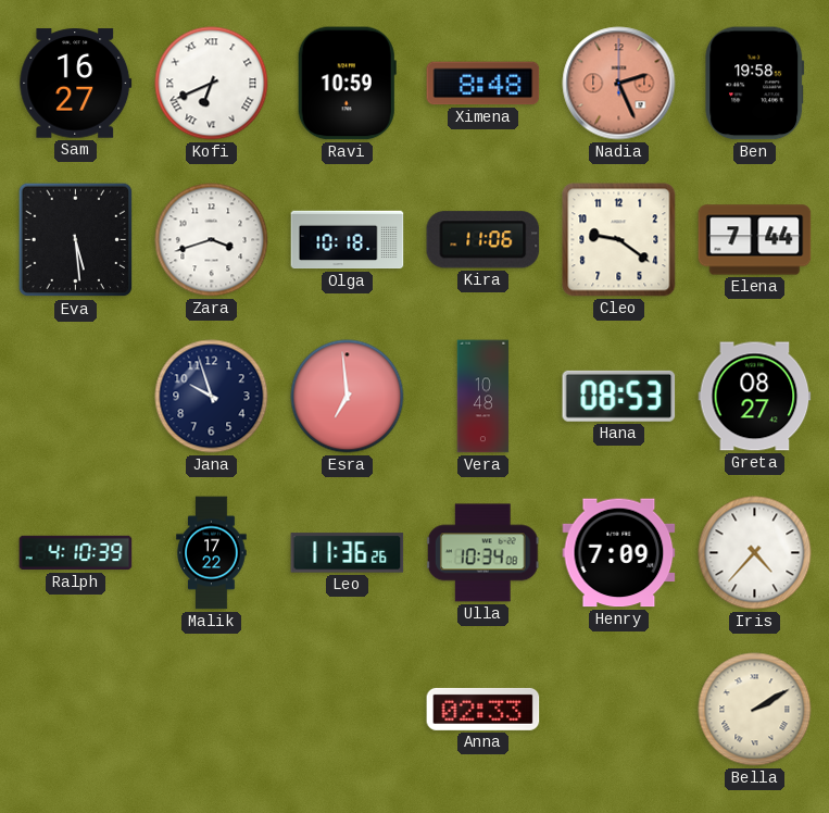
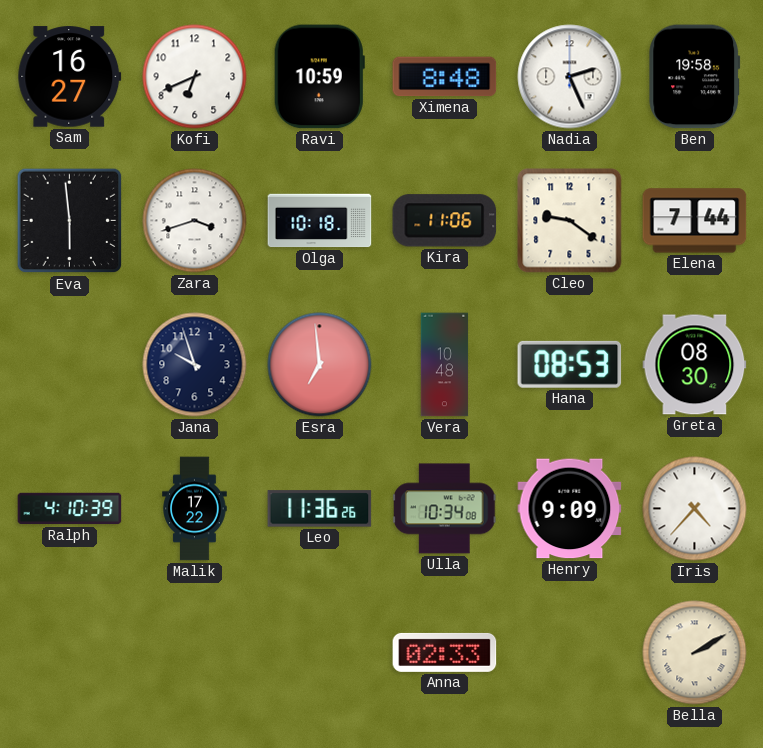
Kofi numerals: Roman -> Arabic (195, 77)
Nadia dial: salmon -> white (570, 77)
Eva: 5:29 -> 5:59 (70, 221)
Greta: 08:27 -> 08:30 (695, 365)
Henry: 7:09 -> 9:09 (570, 509)
